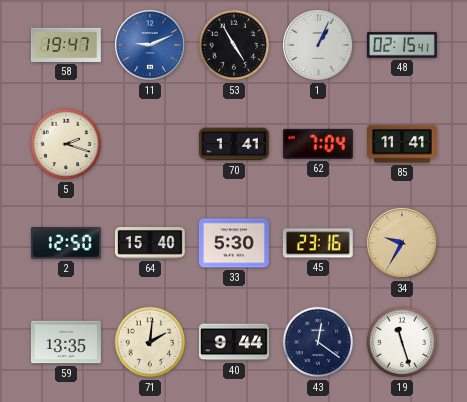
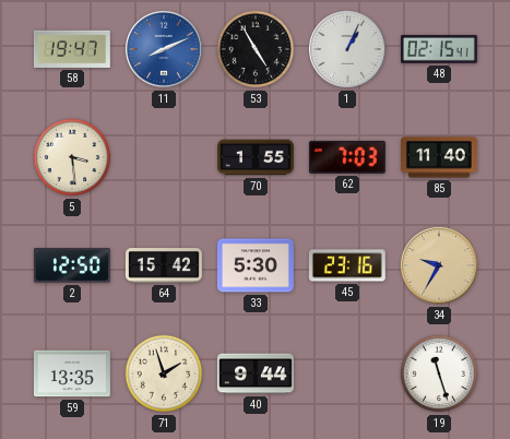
11: 9:11 -> 8:11 (164, 49)
5: 2:18 -> 3:29 (72, 157)
70: 1:41 -> 1:55 (257, 157)
62: 7:04 -> 7:03 (347, 157)
85: 11:41 -> 11:40 (440, 157)
64: 15:40 -> 15:42 (164, 265)
71: 2:01 -> 1:57 (164, 373)
43: 12:21 -> none (318, 342)
